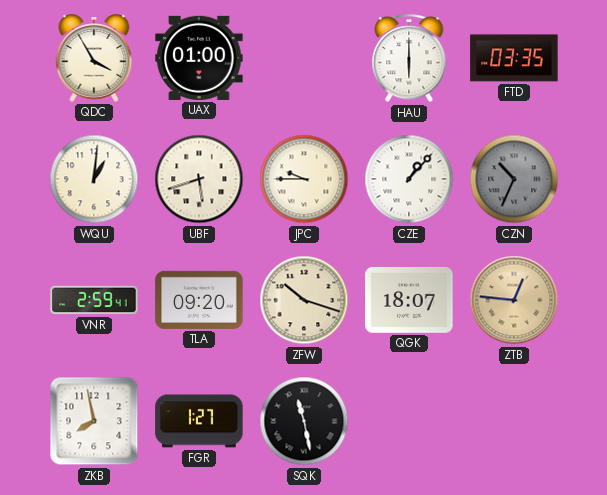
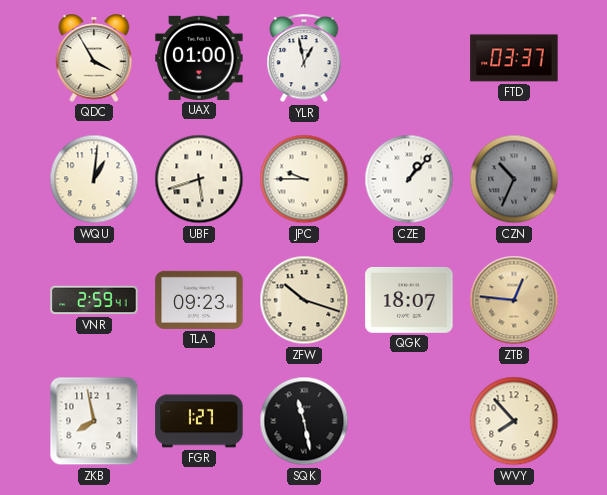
YLR: none -> 12:58 (304, 59)
HAU: 6:00 -> none (409, 59)
FTD: 03:35 -> 03:37 (514, 58)
TLA: 09:20 -> 09:23 (199, 300)
WVY: none -> 7:53 (514, 421)
